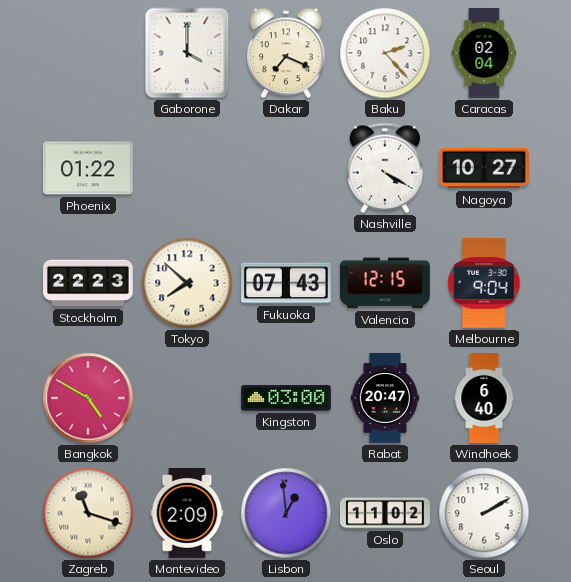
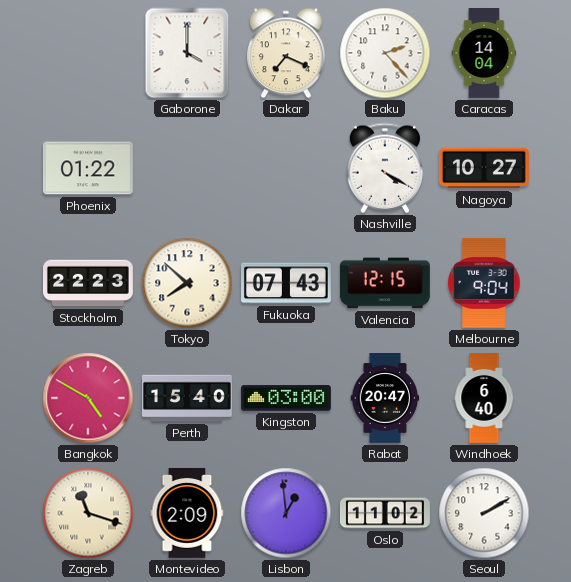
Caracas: 02:04 -> 14:04 (484, 54)
Perth: none -> 15:40 (188, 398)
